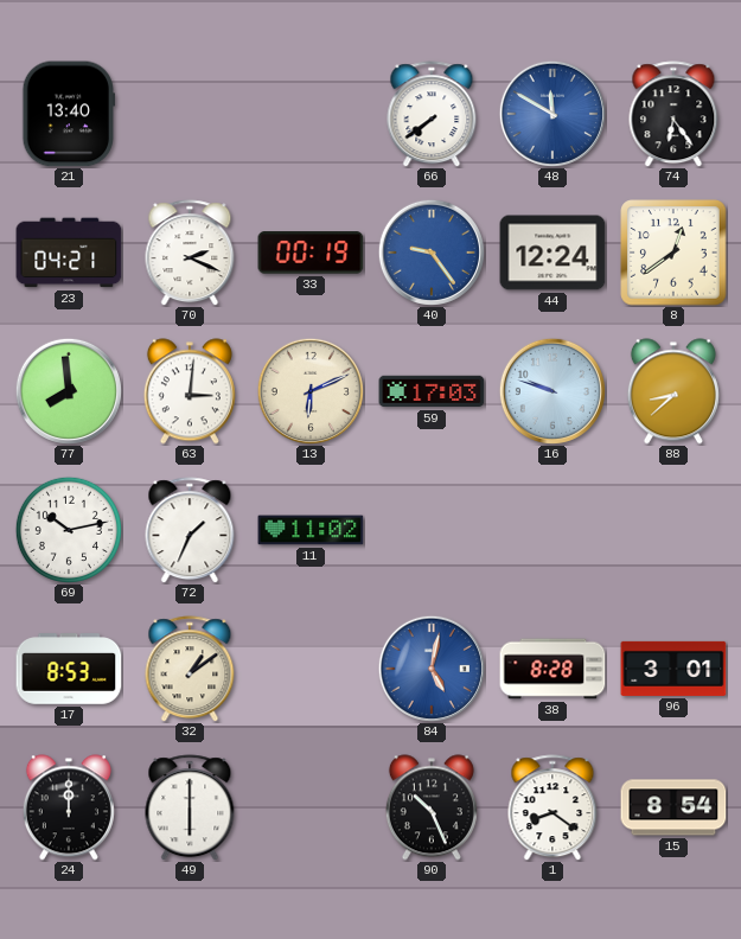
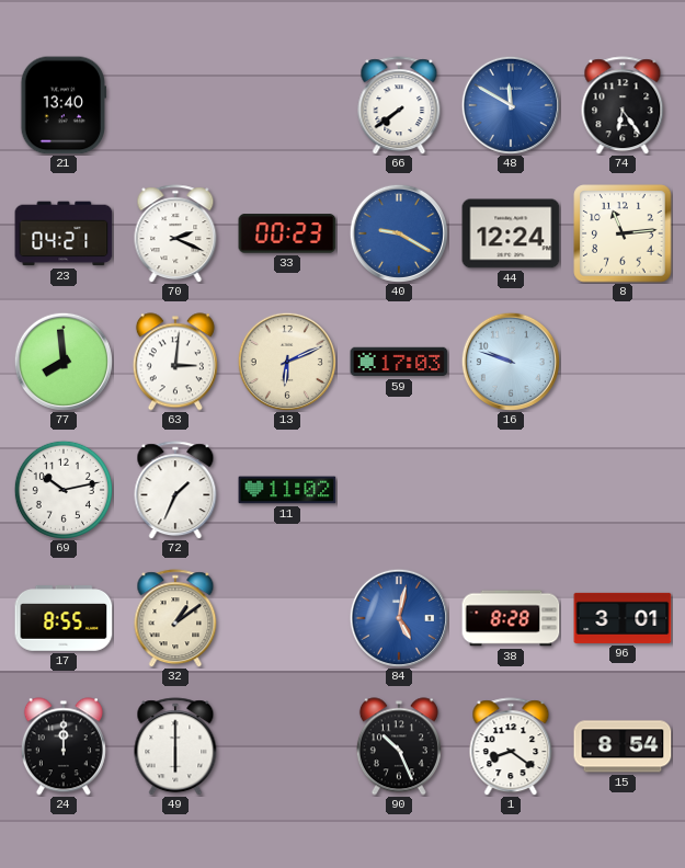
33: 00:19 -> 00:23 (287, 233)
40: 9:24 -> 9:20 (399, 233)
8: 12:39 -> 11:14 (623, 233)
88: 8:38 -> none (673, 391)
17: 8:53 -> 8:55 (64, 618)
